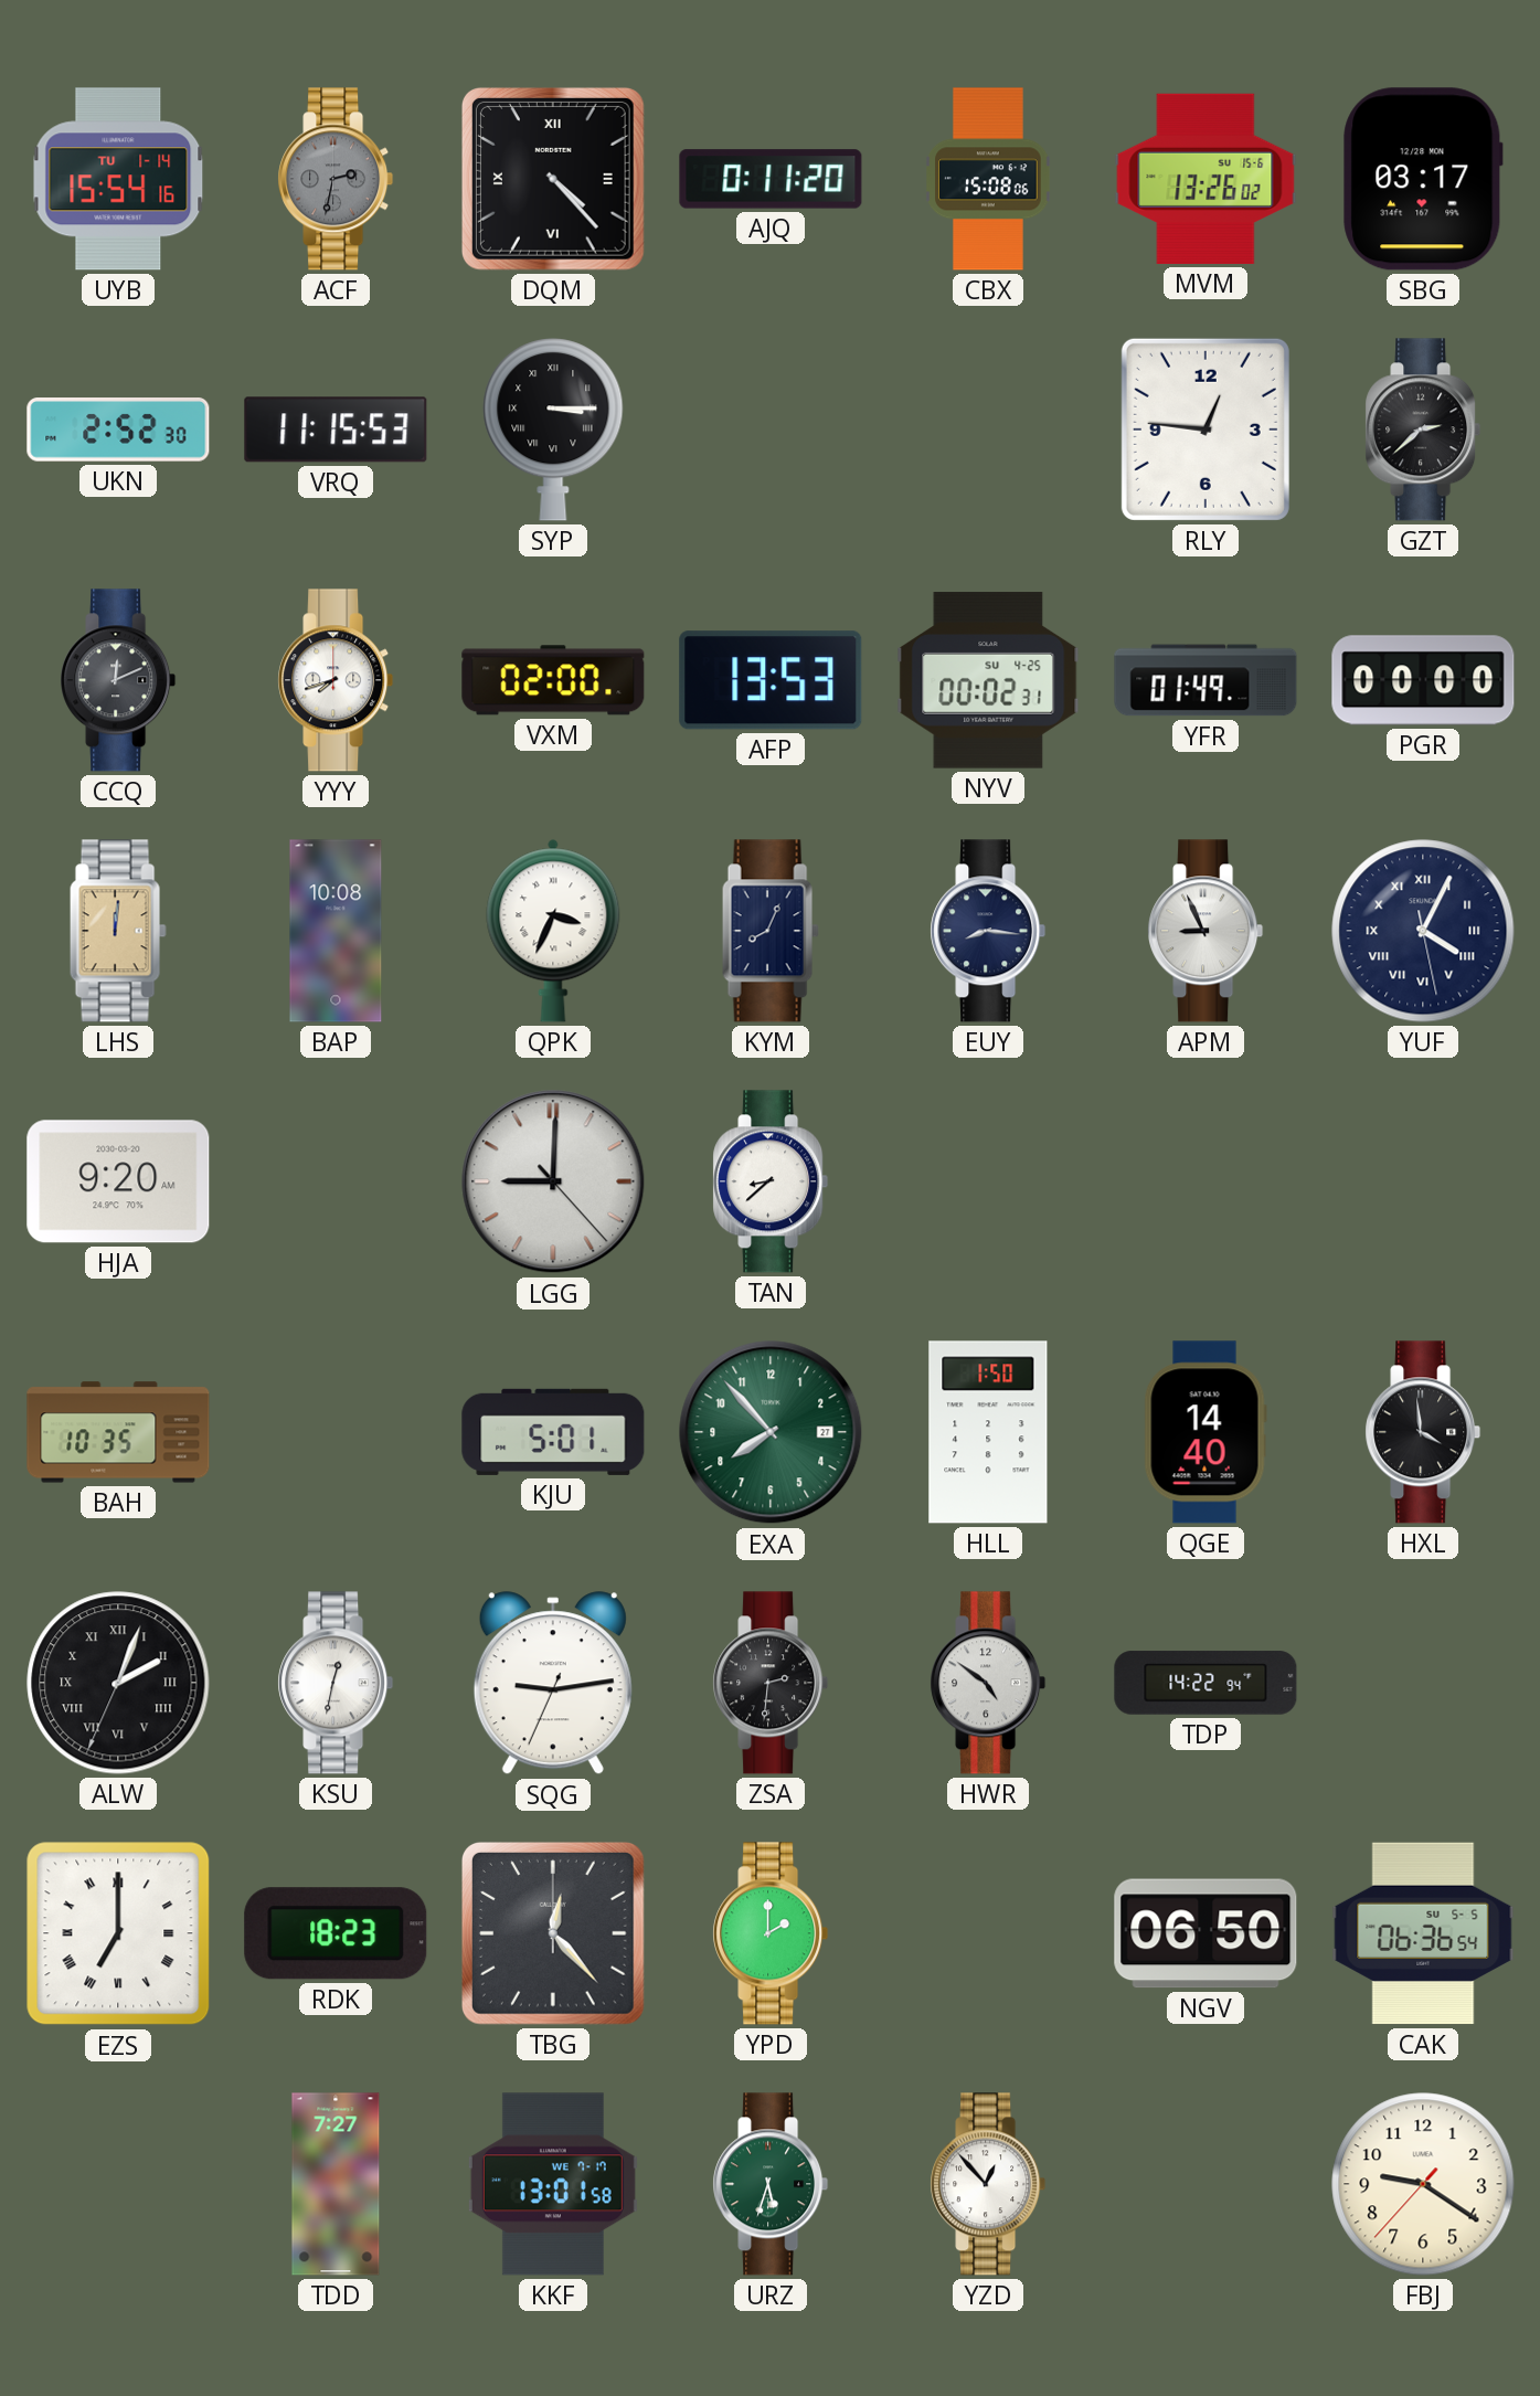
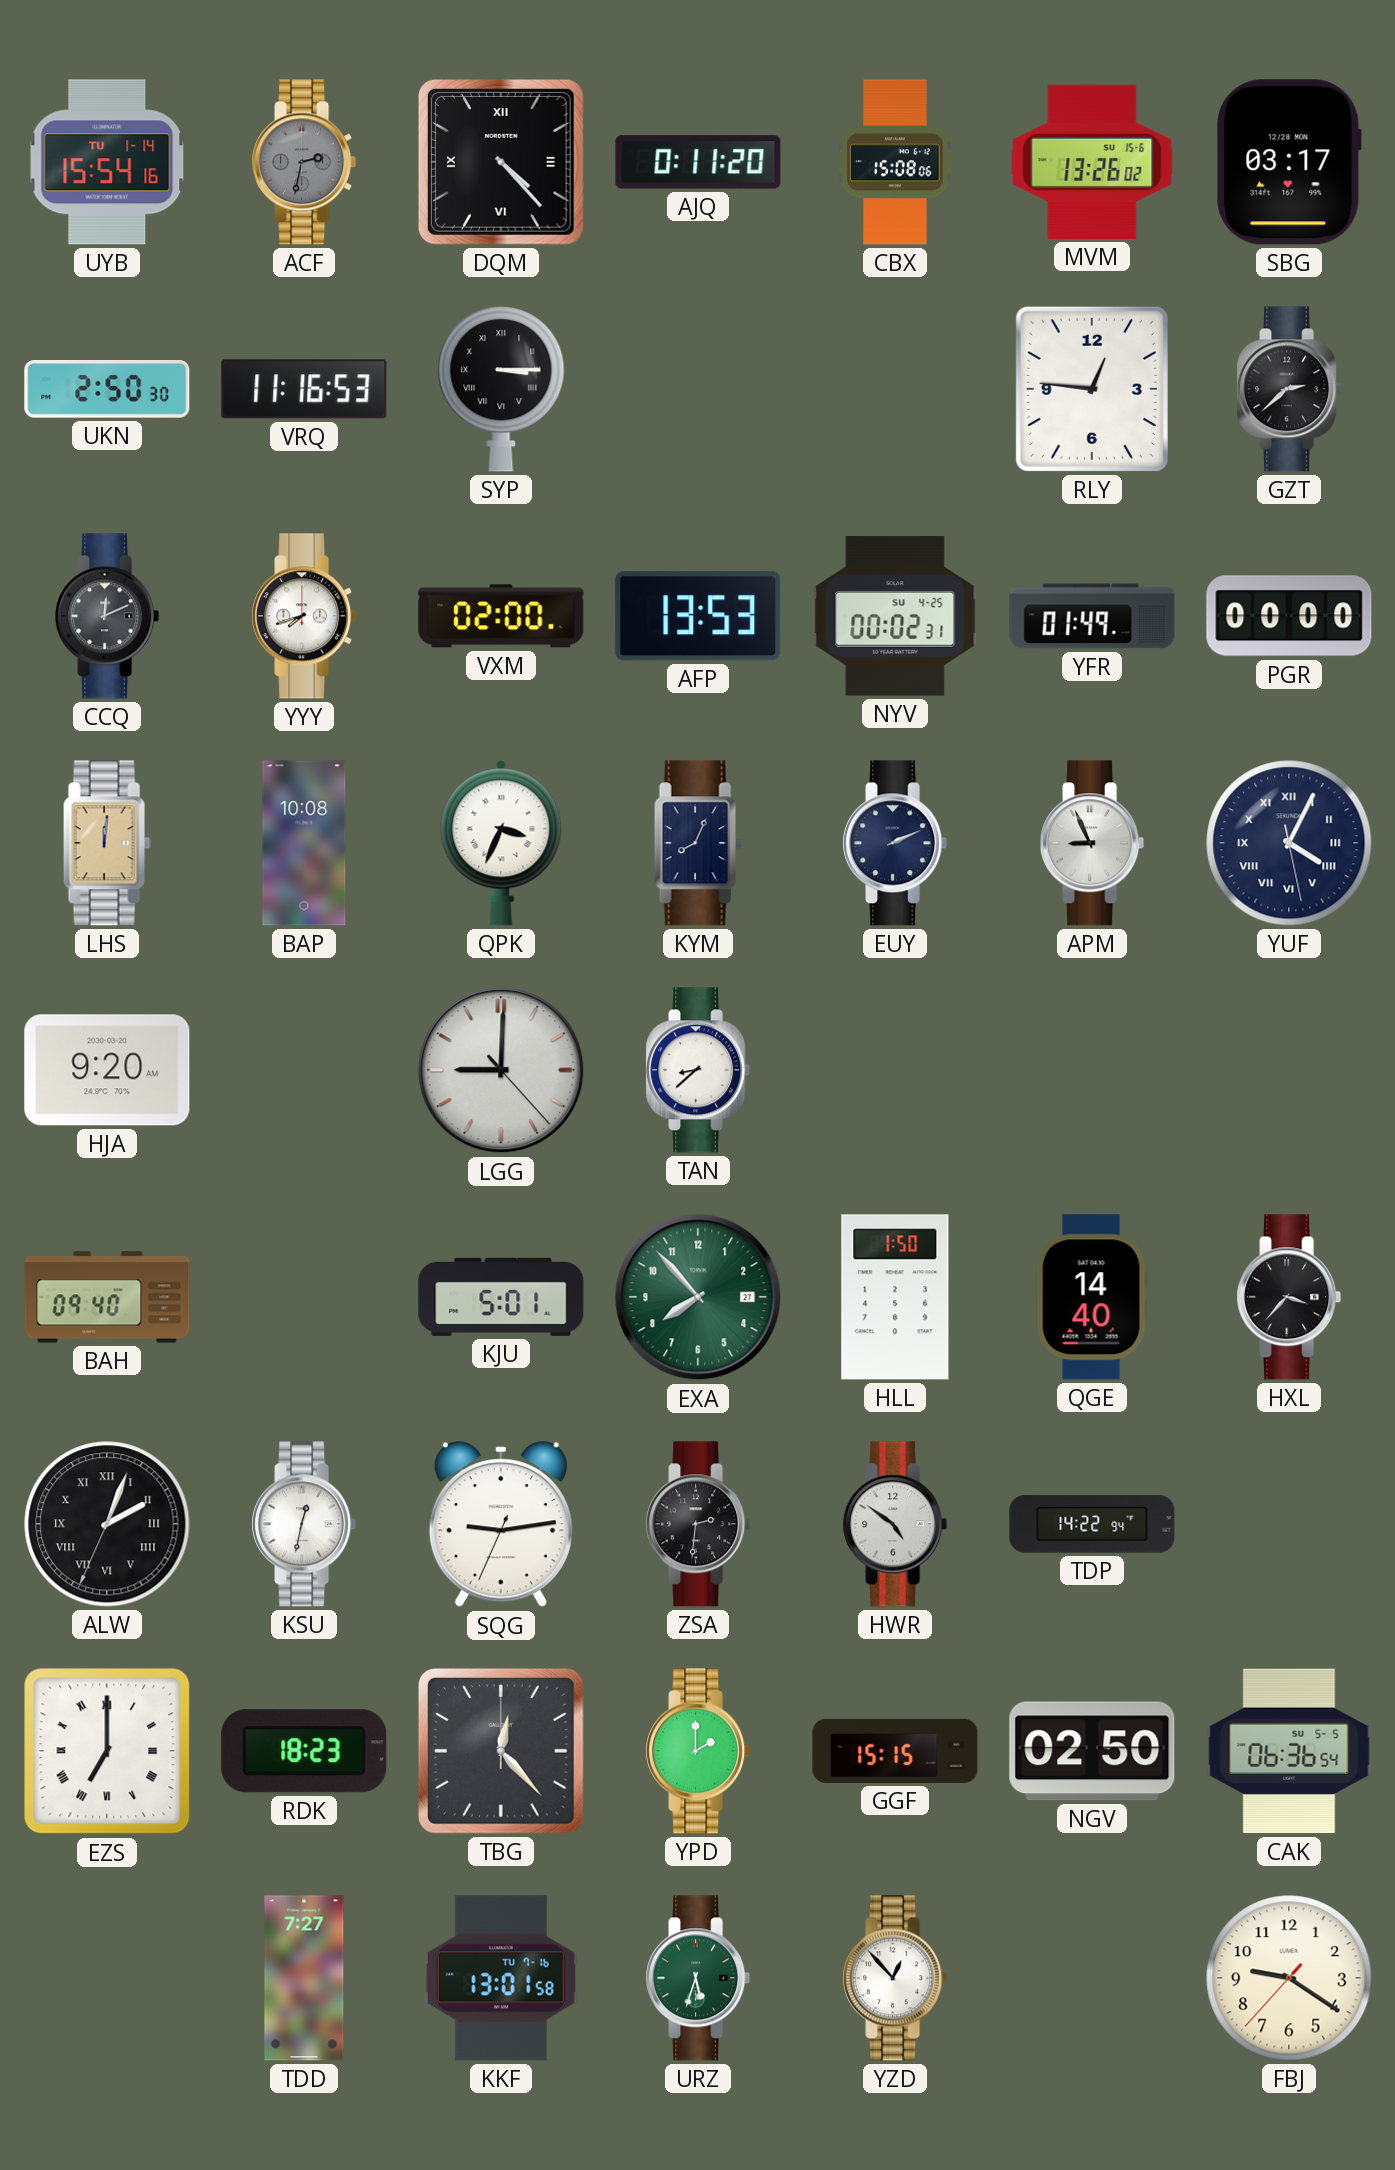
UKN: 2:52 -> 2:50 (107, 390)
VRQ: 11:15 -> 11:16 (304, 389)
EUY: 8:16 -> 2:11 (895, 843)
BAH: 10:35 -> 09:40 (107, 1297)
HXL: 3:59 -> 3:37 (1289, 1297)
GGF: none -> 15:15 (895, 1751)
NGV: 06:50 -> 02:50 (1092, 1751)
KKF date: WE 7-17 -> TU 7-16 (501, 1978)
